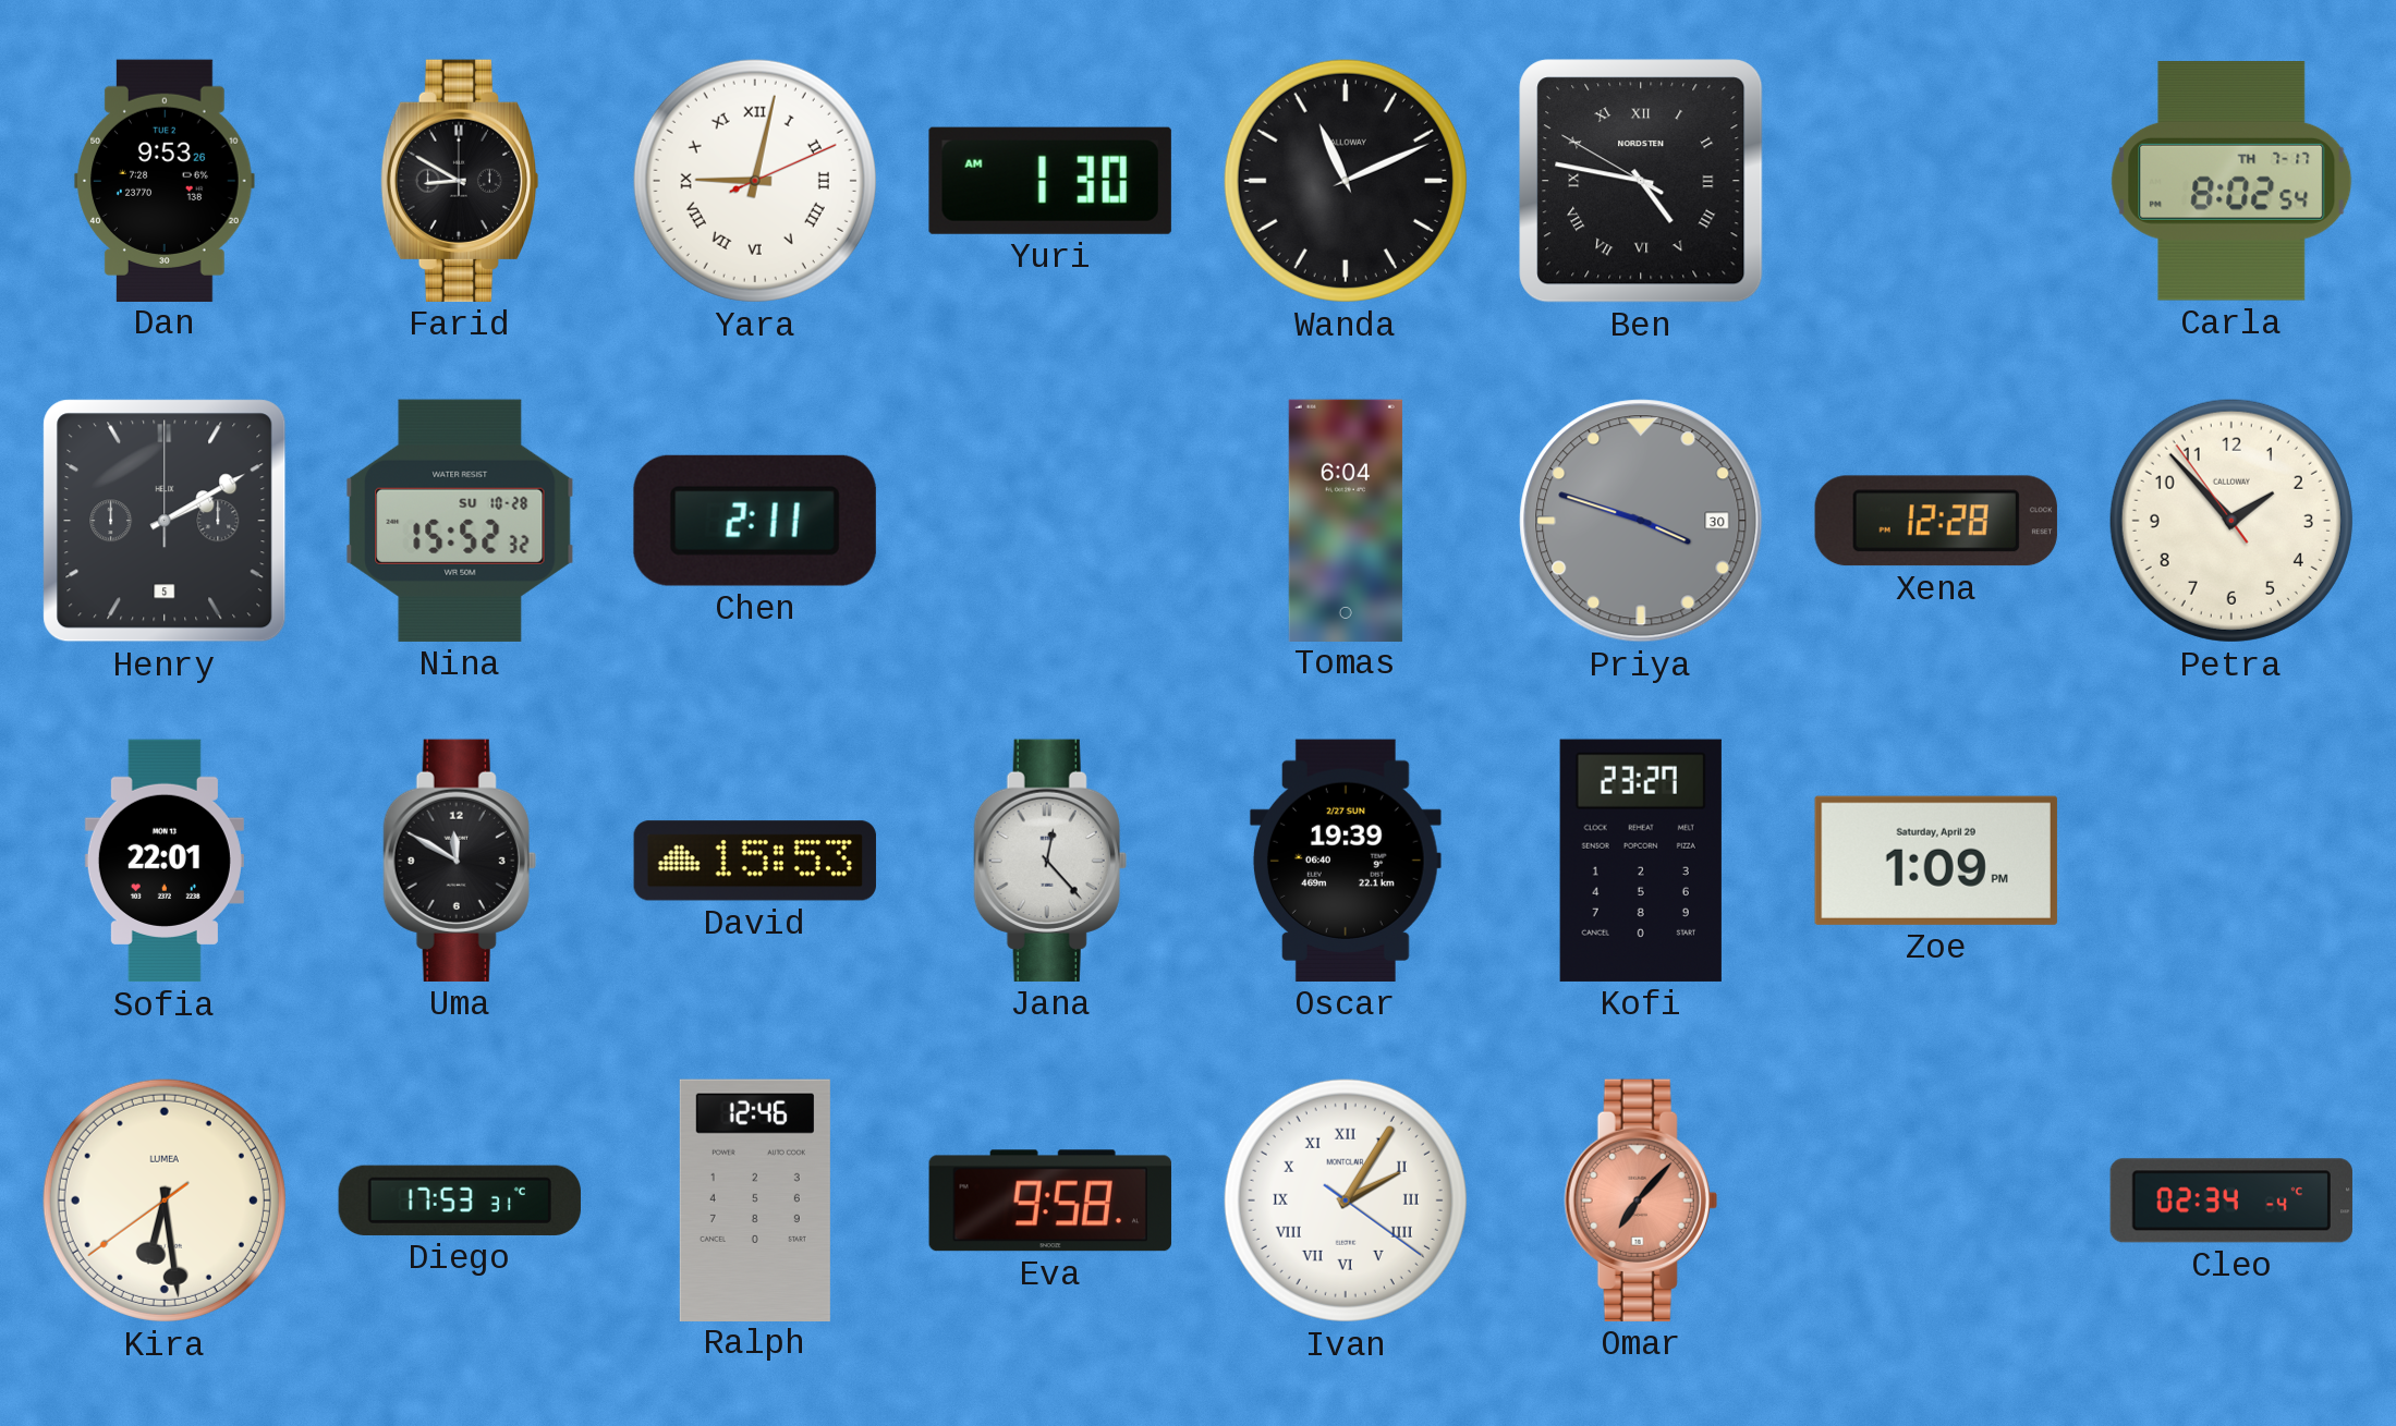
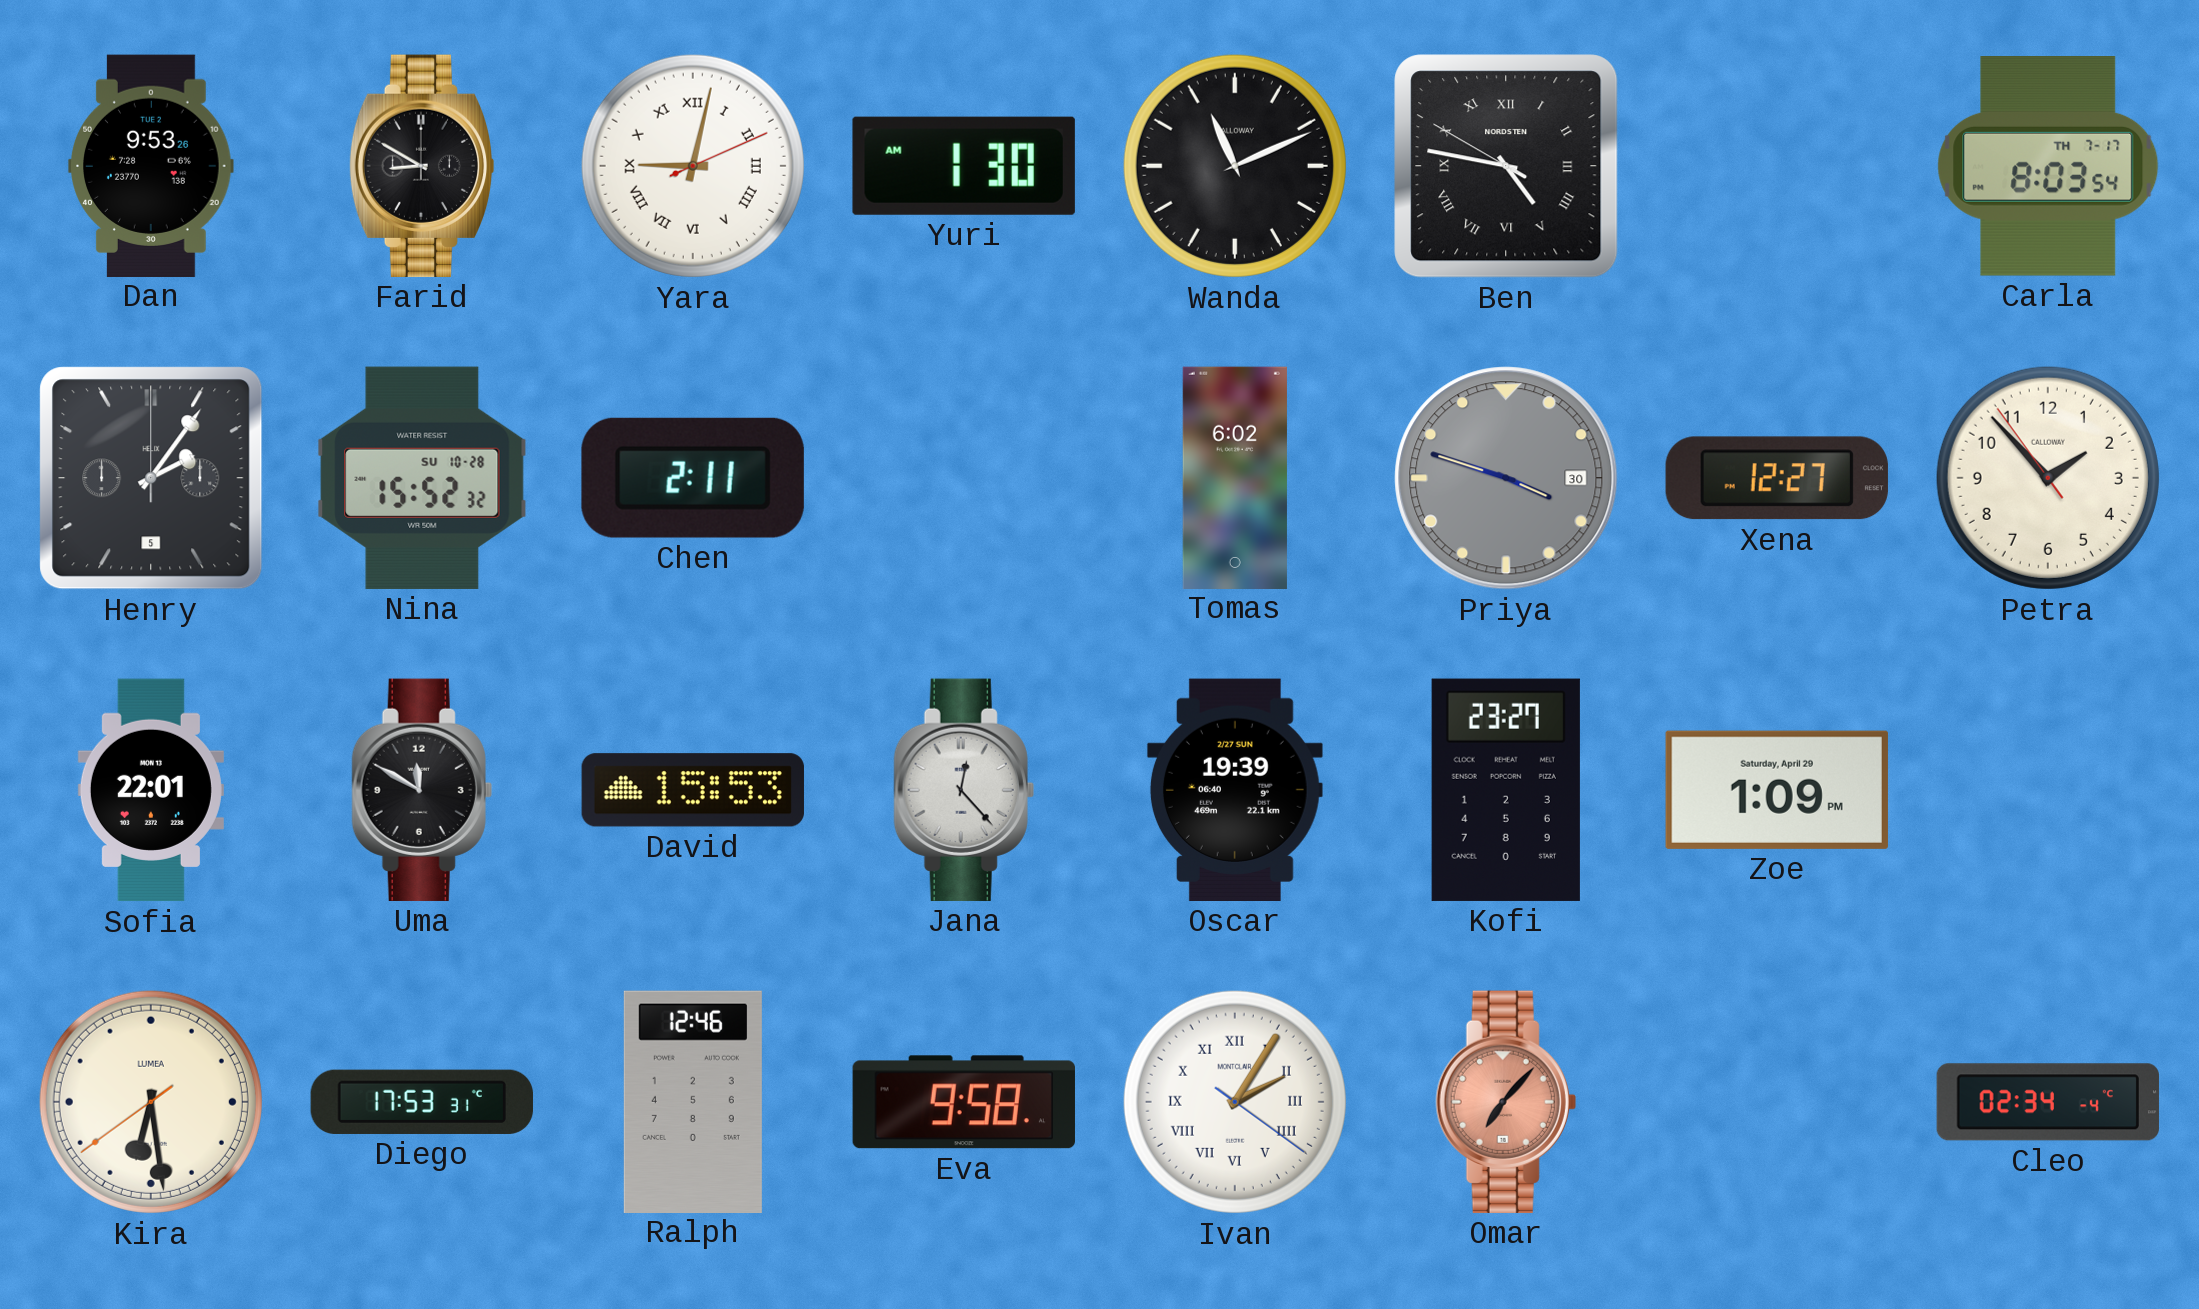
Carla: 8:02 -> 8:03 (2048, 167)
Henry: 2:10 -> 2:06 (151, 478)
Tomas: 6:04 -> 6:02 (1235, 477)
Xena: 12:28 -> 12:27 (1777, 478)
